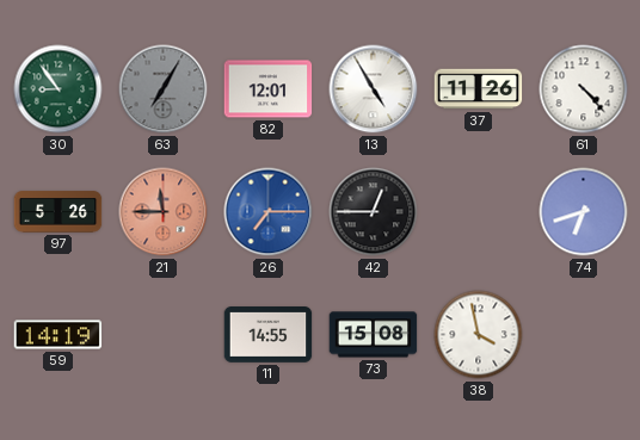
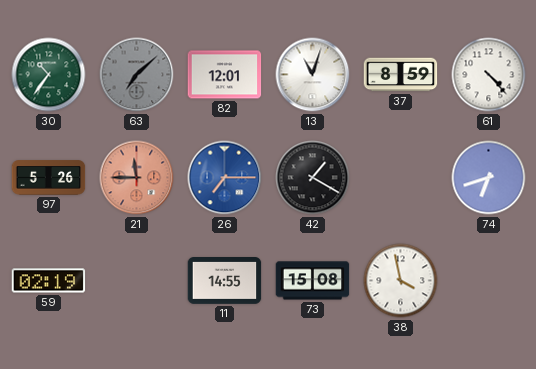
30: 8:54 -> 10:36 (49, 75)
63: 7:05 -> 7:08 (137, 75)
13: 4:55 -> 11:03 (313, 75)
37: 11:26 -> 8:59 (401, 75)
42: 12:45 -> 1:20 (313, 178)
59: 14:19 -> 02:19 (49, 281)
